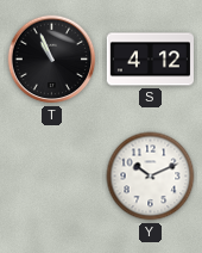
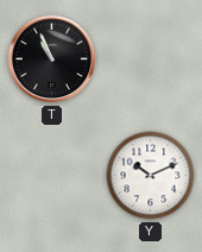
S: 4:12 -> none (150, 60)
